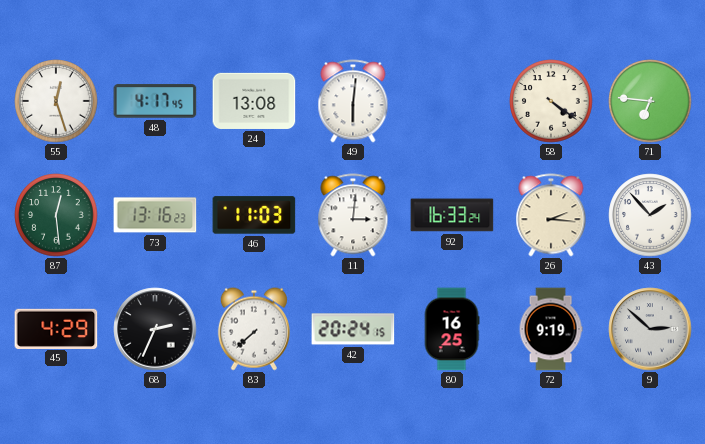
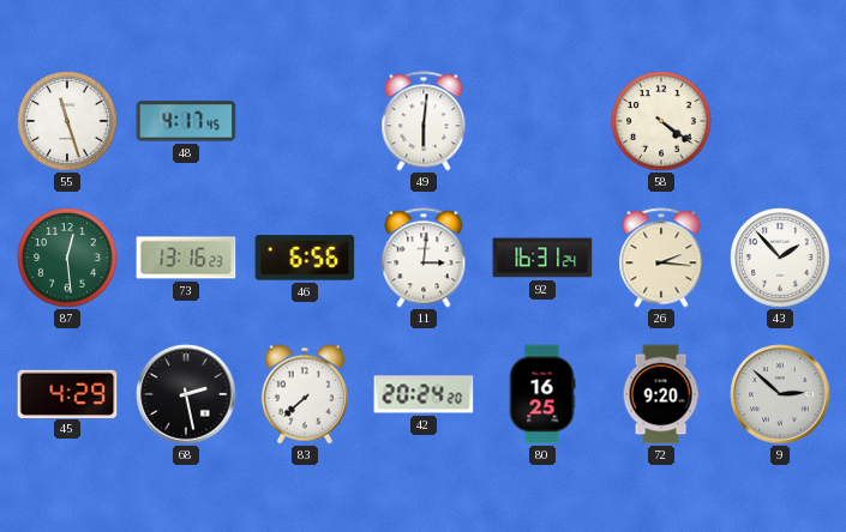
55: 12:27 -> 11:27 (67, 121)
24: 13:08 -> none (254, 101)
71: 6:46 -> none (650, 101)
46: 11:03 -> 6:56 (305, 258)
92: 16:33 -> 16:31 (542, 258)
68: 2:34 -> 2:28 (186, 394)
42: 20:24:15 -> 20:24:20 (424, 394)
72: 9:19 -> 9:20 (661, 394)
